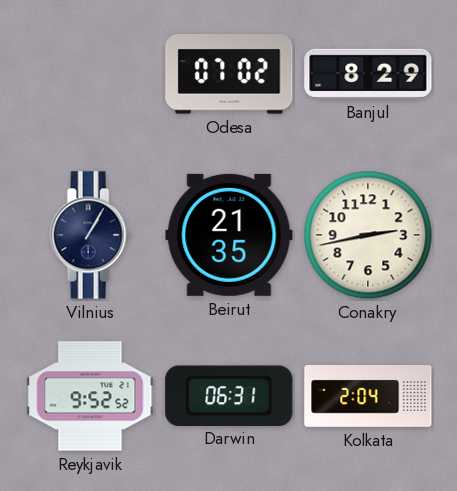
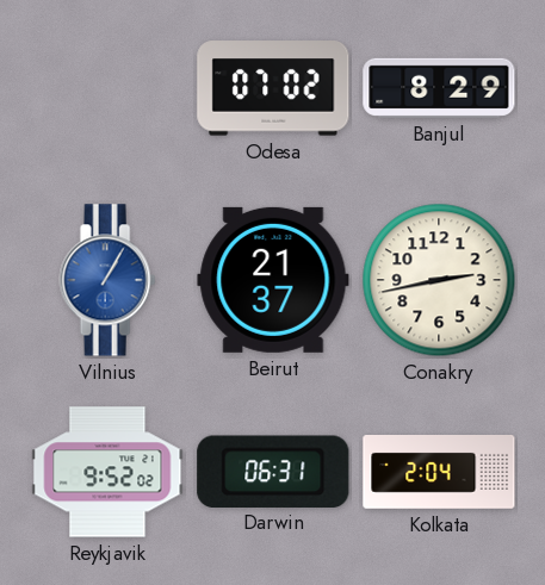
Vilnius dial: navy -> blue (107, 280)
Beirut: 21:35 -> 21:37 (273, 280)
Reykjavik: 9:52:52 -> 9:52:02 (107, 472)
